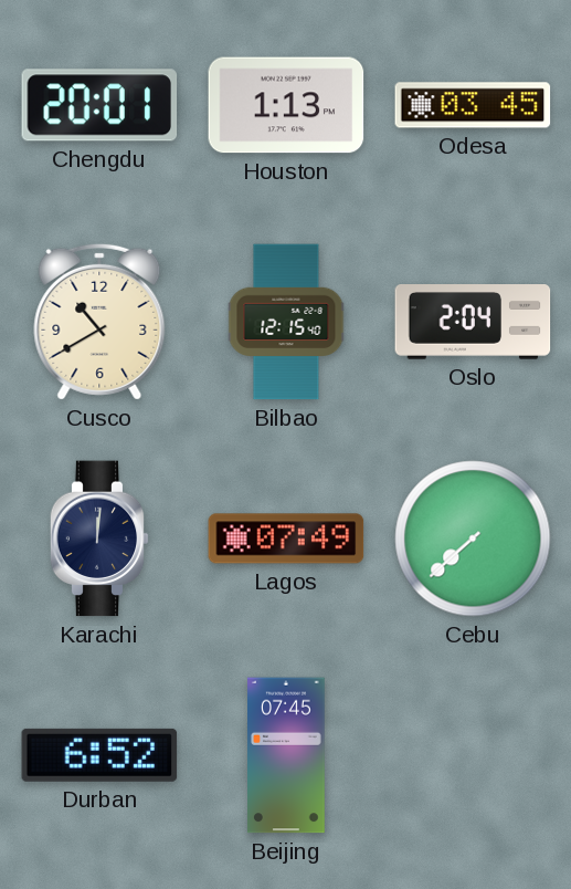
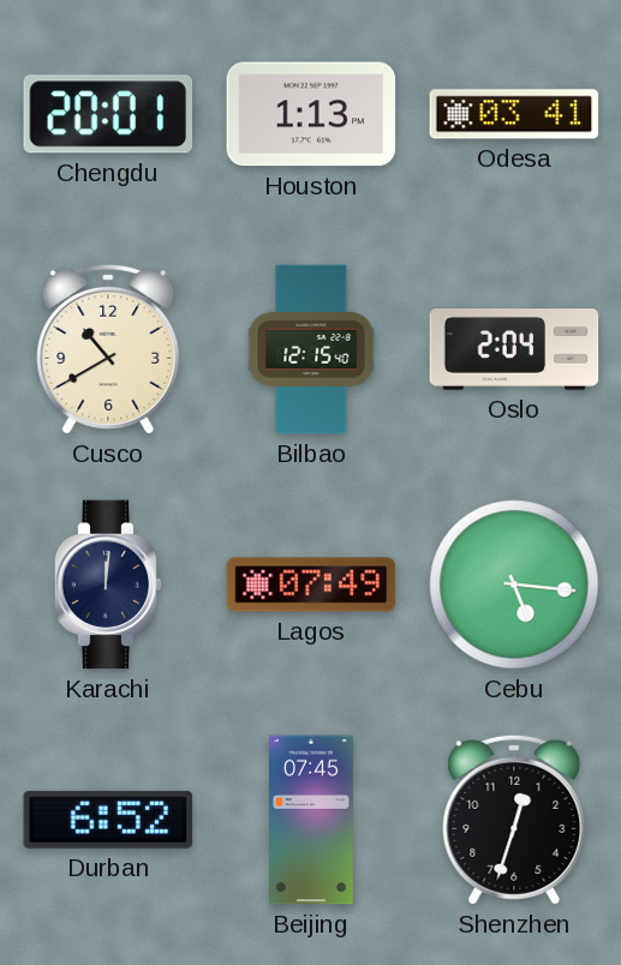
Odesa: 03:45 -> 03:41 (514, 114)
Cebu: 7:38 -> 5:16 (514, 585)
Shenzhen: none -> 12:33 (514, 820)
